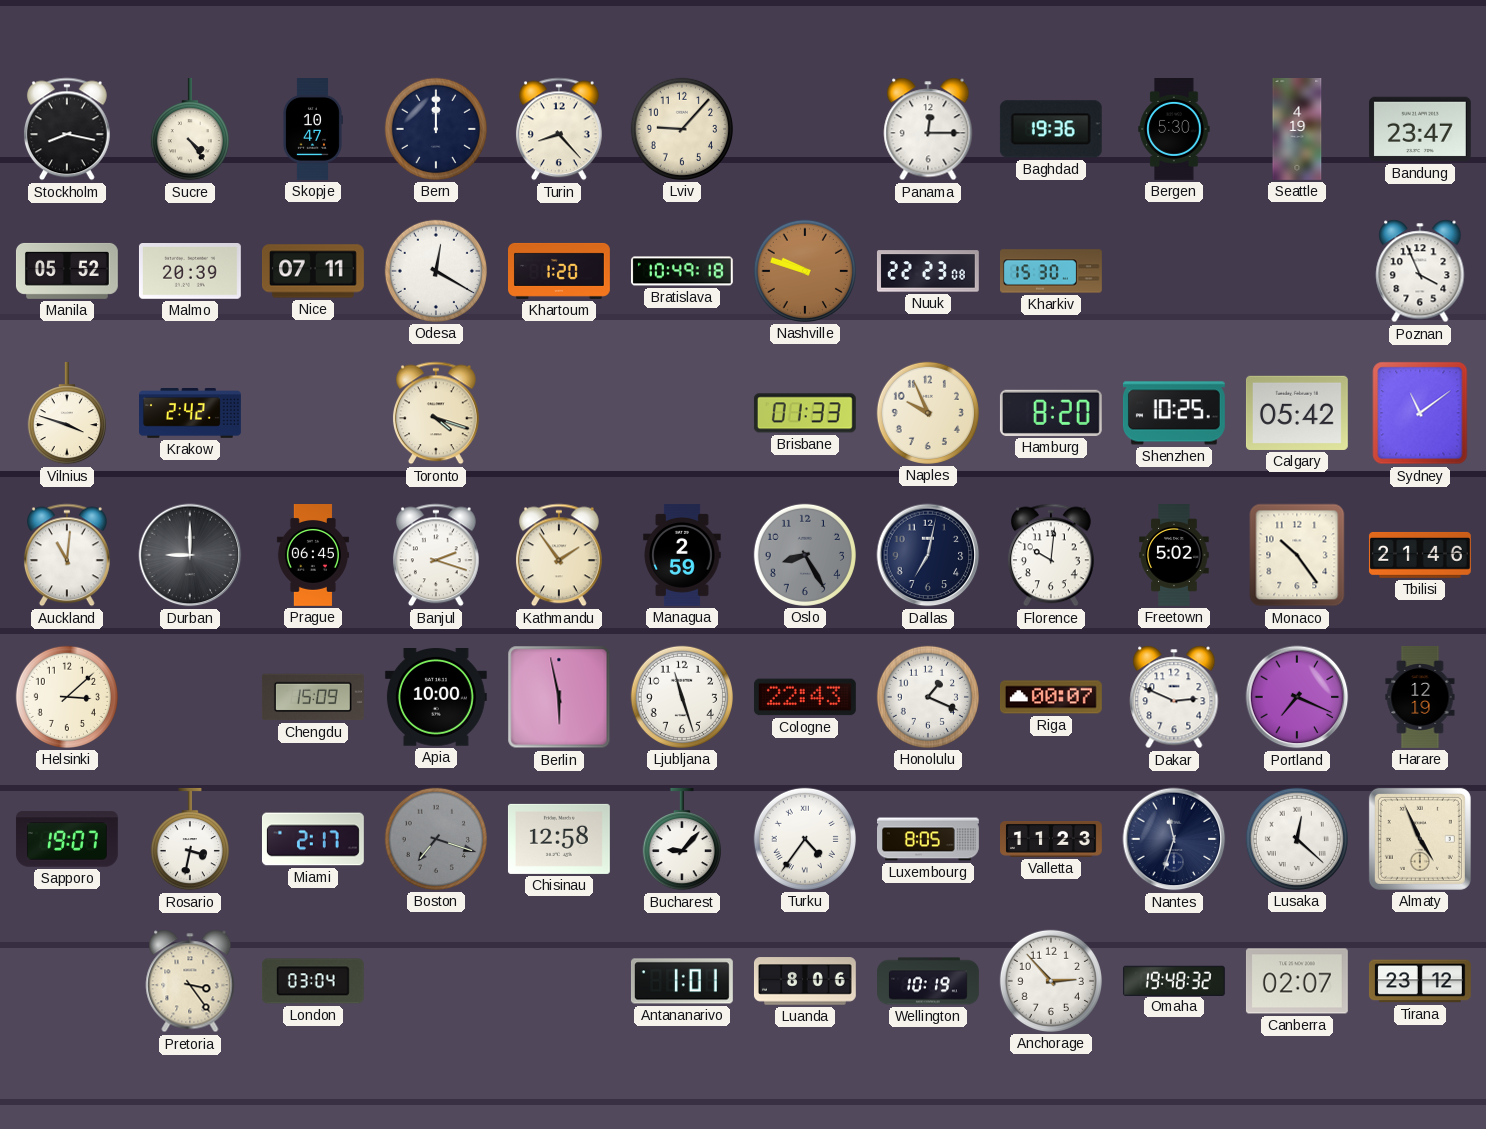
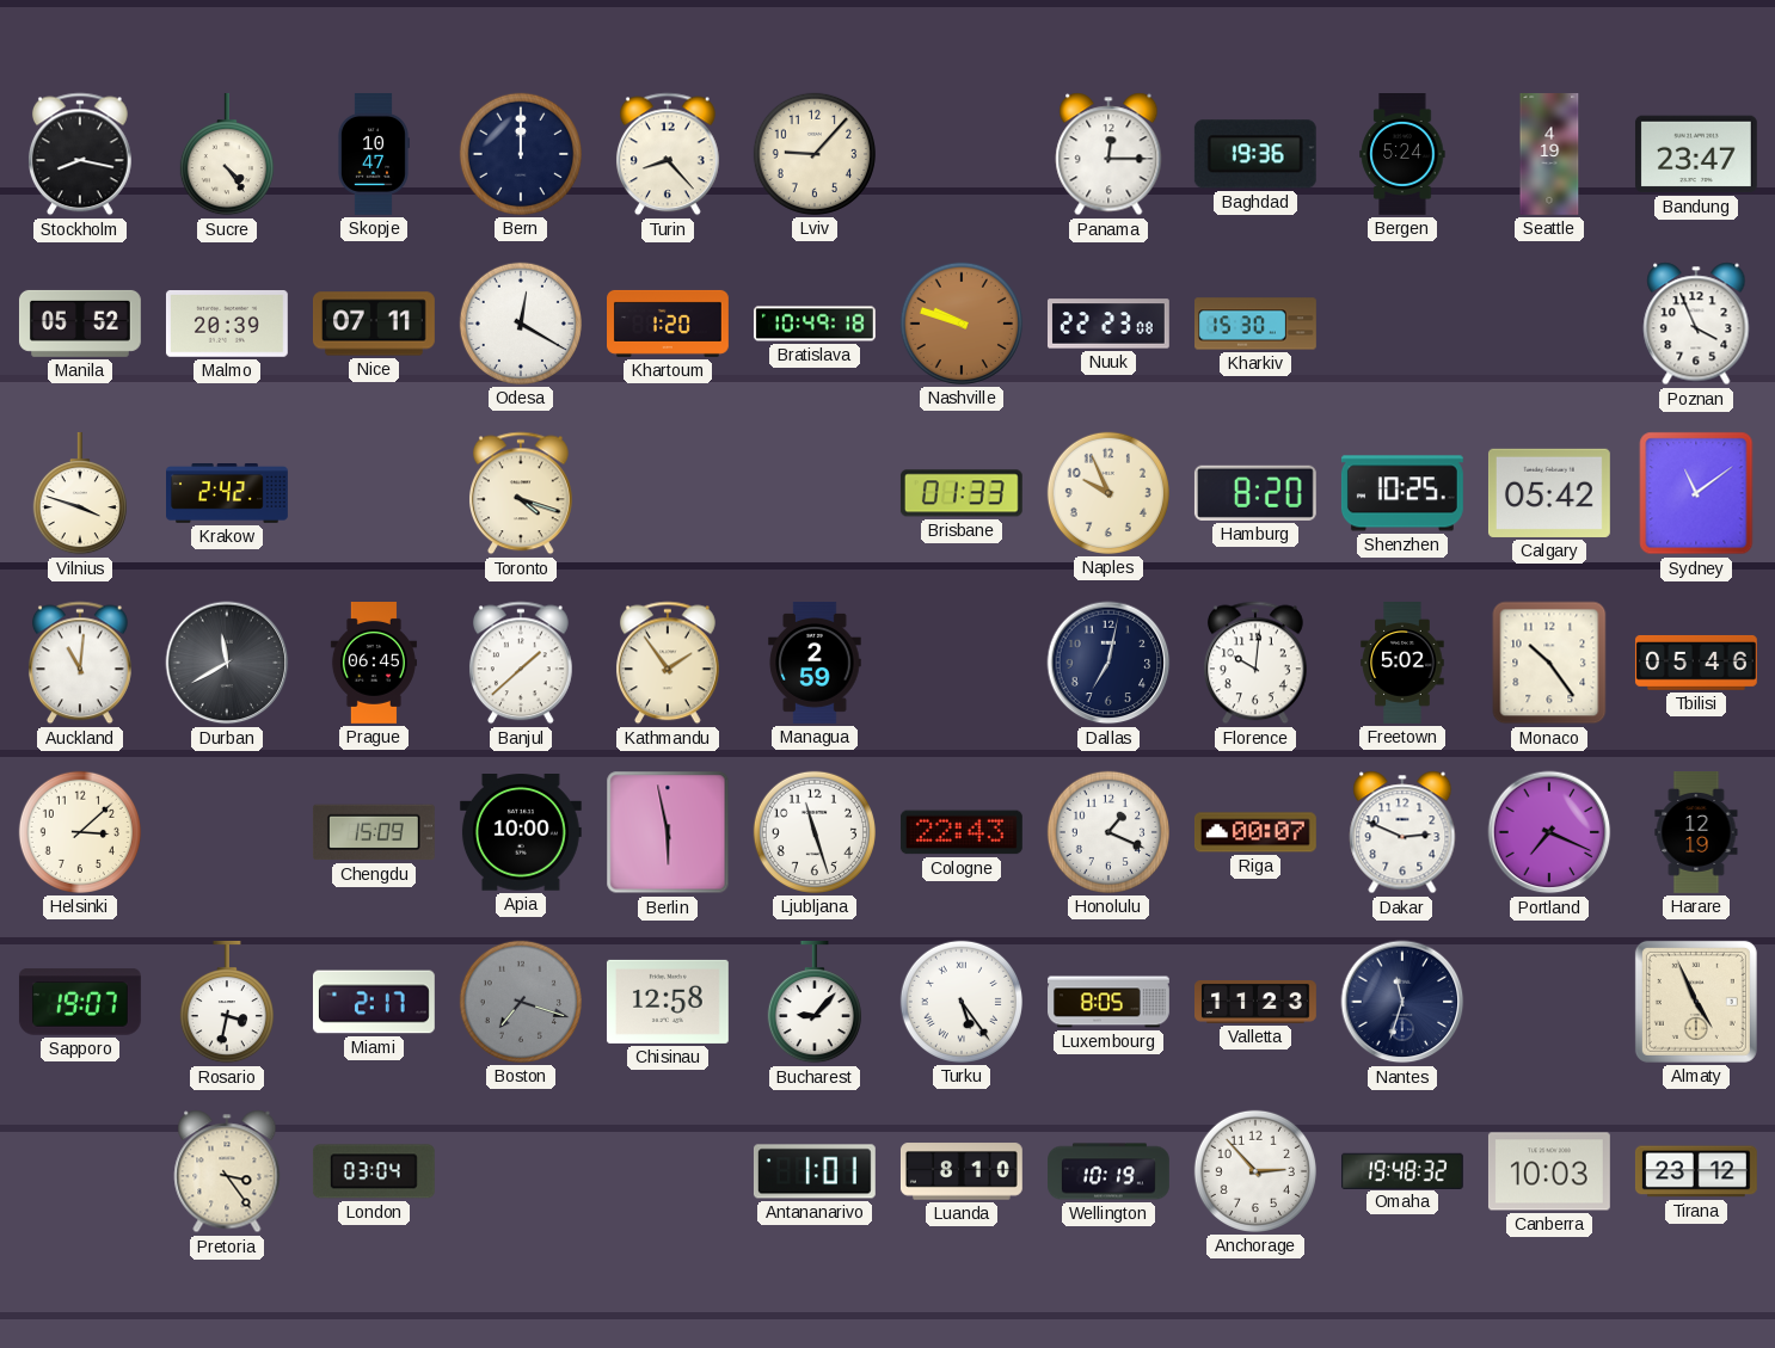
Bergen: 5:30 -> 5:24 (1402, 155)
Durban: 9:00 -> 11:40 (227, 663)
Banjul: 2:18 -> 1:38 (521, 663)
Oslo: 8:25 -> none (805, 555)
Tbilisi: 21:46 -> 05:46 (1696, 663)
Turku: 4:36 -> 5:24 (962, 1002)
Lusaka: 12:22 -> none (1297, 839)
Luanda: 8:06 -> 8:10 (962, 1171)
Canberra: 02:07 -> 10:03 (1549, 1171)
